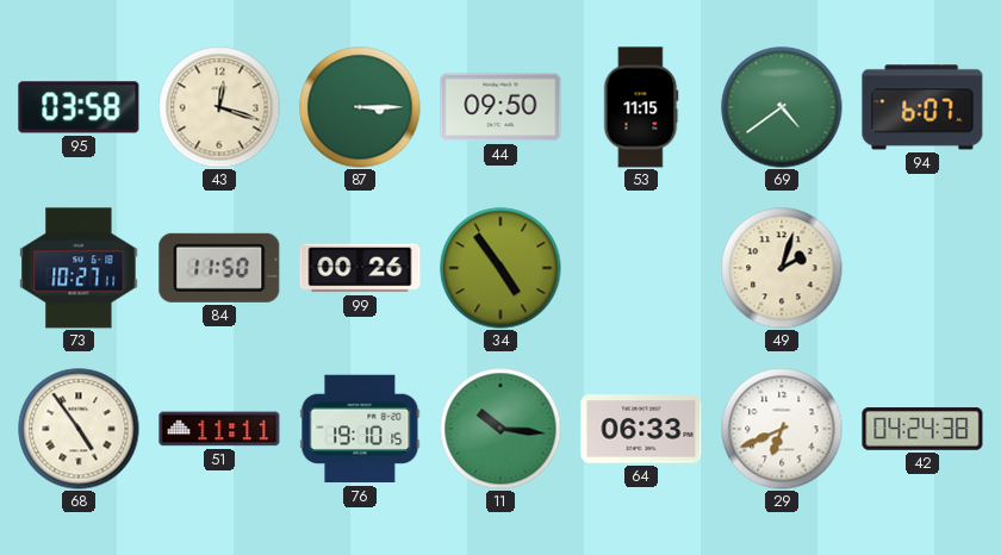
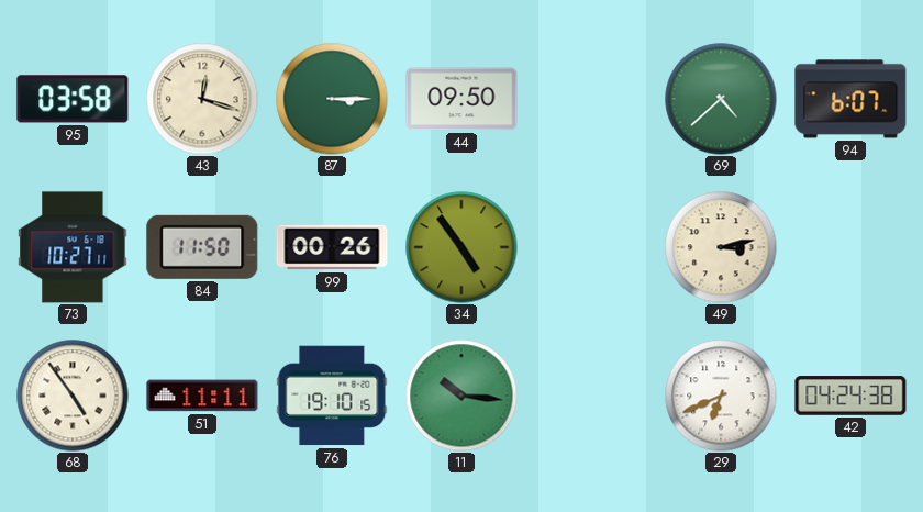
53: 11:15 -> none (641, 107)
69: 4:39 -> 4:38 (721, 99)
49: 2:03 -> 3:13 (721, 247)
64: 06:33 -> none (641, 429)
